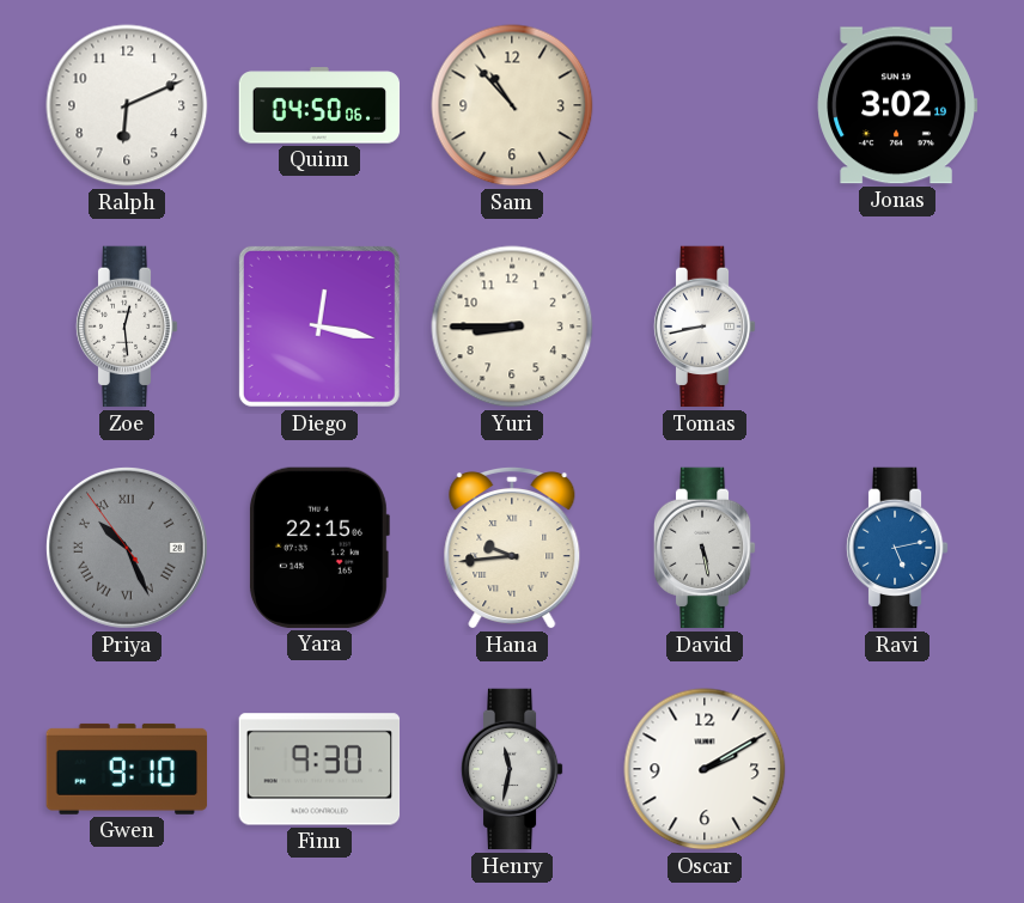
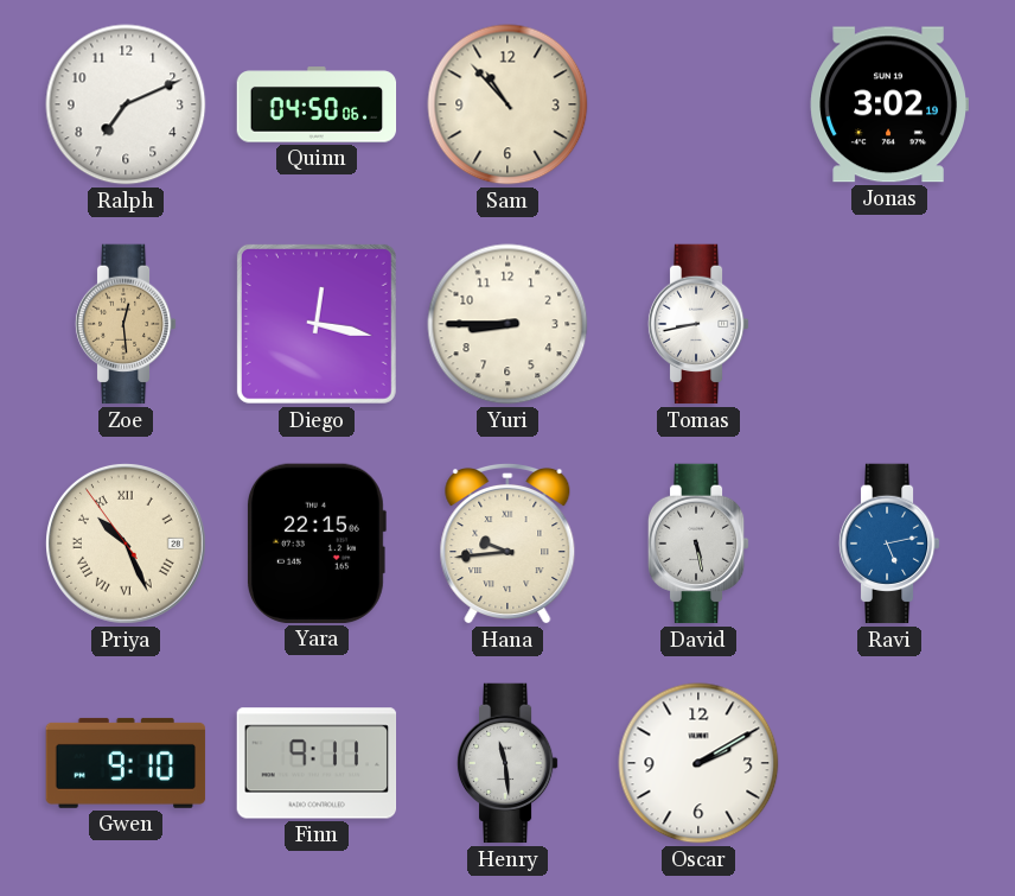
Ralph: 6:11 -> 7:11 (126, 104)
Zoe dial: white -> champagne (126, 324)
Priya dial: grey -> cream (127, 545)
Finn: 9:30 -> 9:11 (317, 763)
Henry: 11:32 -> 11:29 (507, 763)
